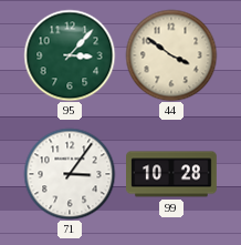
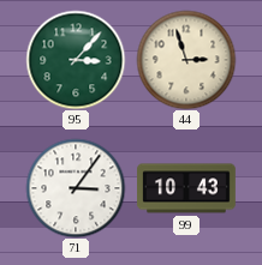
44: 3:51 -> 2:57 (186, 60)
99: 10:28 -> 10:43 (187, 188)
